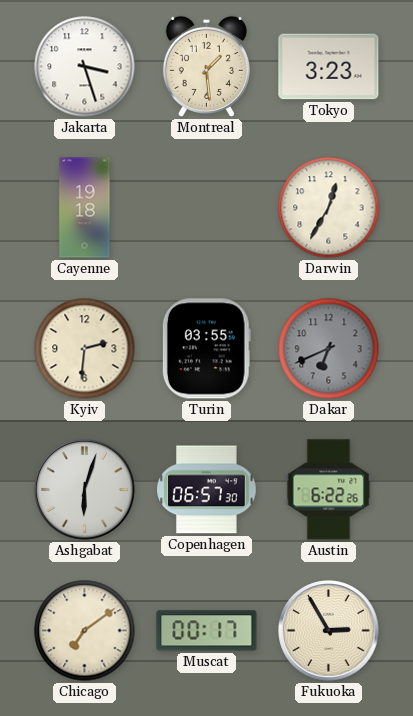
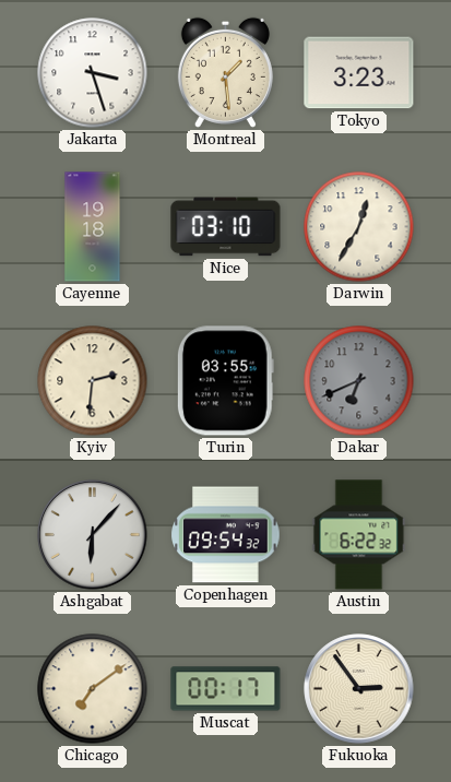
Nice: none -> 03:10 (226, 227)
Ashgabat: 6:03 -> 6:07 (93, 535)
Copenhagen: 06:57 -> 09:54 (226, 535)
Austin: 6:22:26 -> 6:22:32 (359, 535)
Fukuoka: 2:55 -> 2:54 (359, 689)
